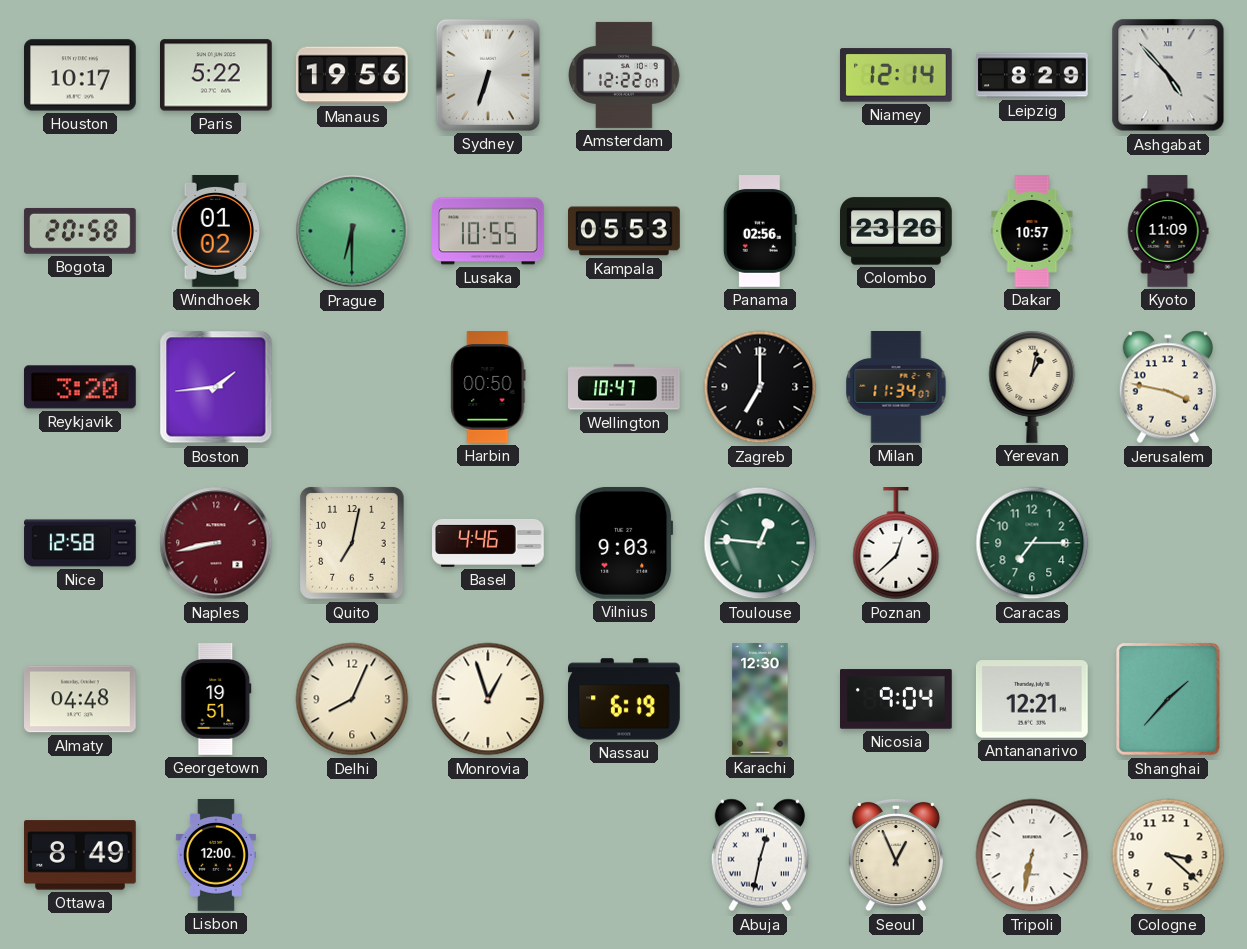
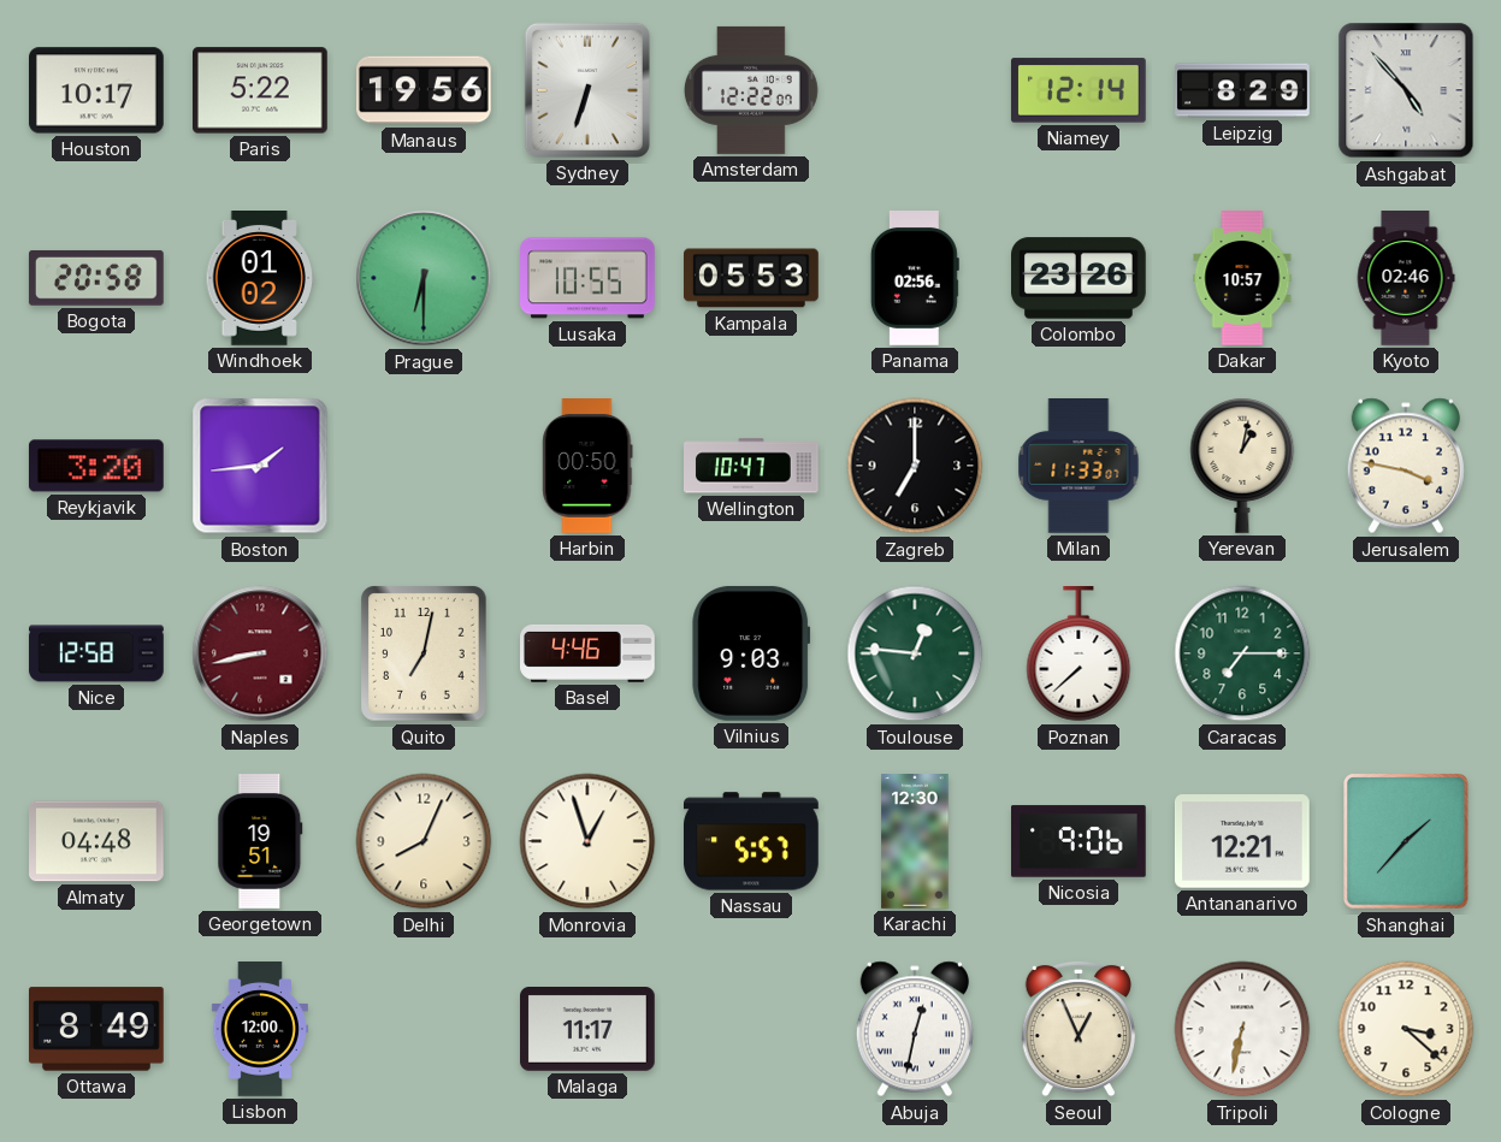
Kyoto: 11:09 -> 02:46 (1406, 278)
Milan: 11:34 -> 11:33 (1079, 467)
Poznan: 12:38 -> 7:38 (1079, 655)
Nassau: 6:19 -> 5:57 (752, 841)
Nicosia: 9:04 -> 9:06 (1080, 841)
Malaga: none -> 11:17 (589, 1030)
